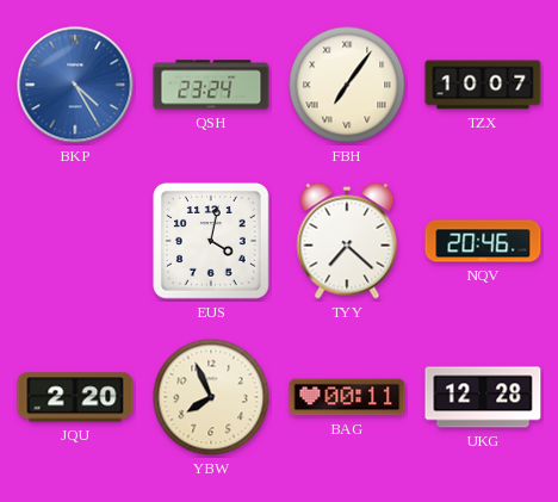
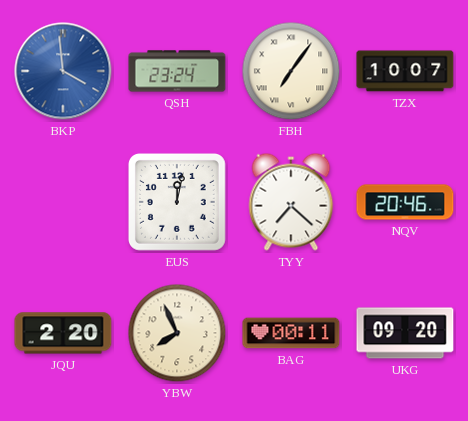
BKP: 4:25 -> 3:59 (63, 71)
EUS: 4:02 -> 12:02 (177, 202)
UKG: 12:28 -> 09:20 (405, 333)
